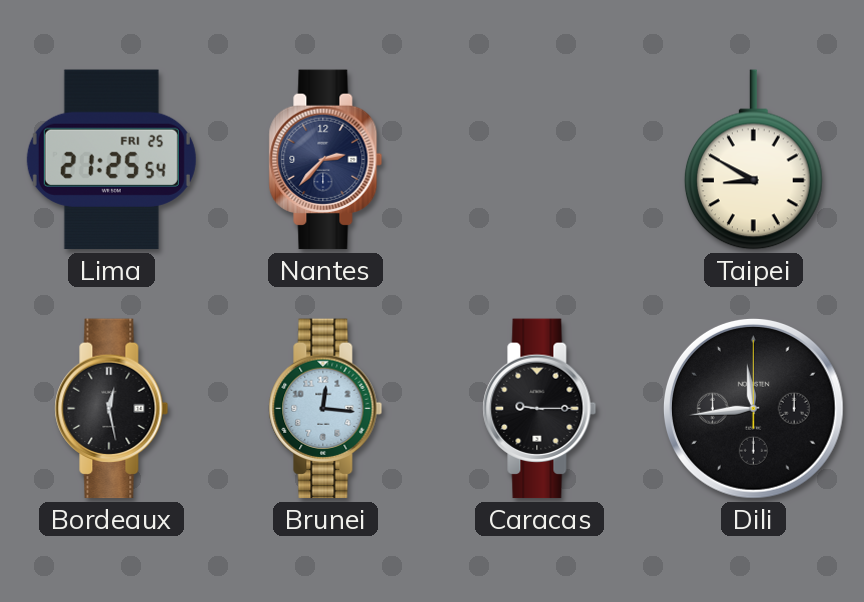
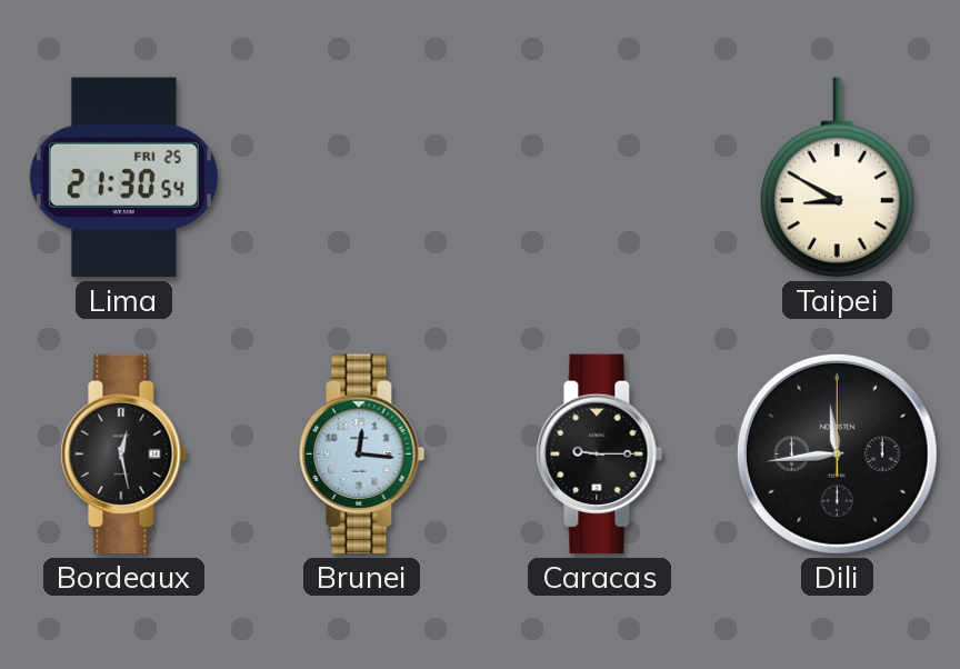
Lima: 21:25 -> 21:30 (123, 178)
Nantes: 2:37 -> none (326, 160)
